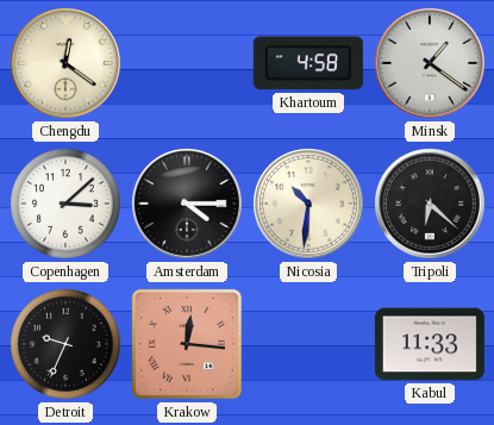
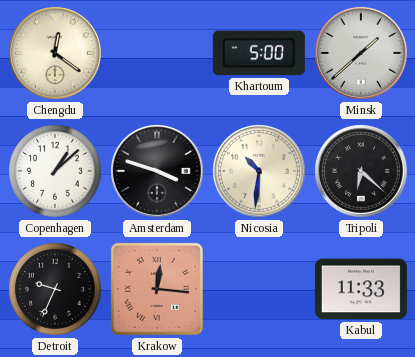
Khartoum: 4:58 -> 5:00 (259, 53)
Minsk: 1:21 -> 1:38 (361, 53)
Copenhagen: 3:08 -> 1:08 (55, 171)
Amsterdam: 4:15 -> 3:48 (157, 171)
